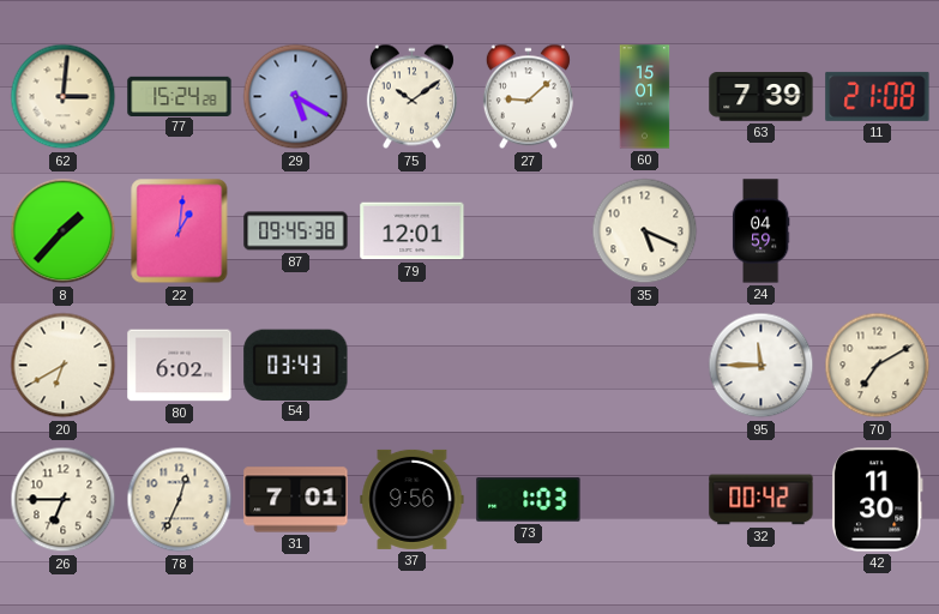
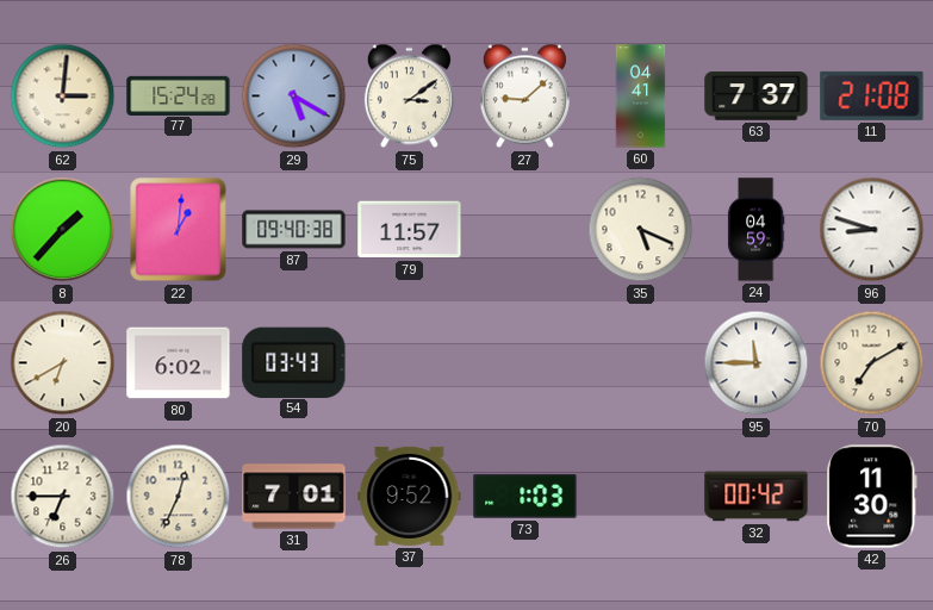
75: 10:09 -> 3:09 (409, 97)
60: 15:01 -> 04:41 (641, 97)
63: 7:39 -> 7:37 (757, 97)
87: 09:45 -> 09:40 (294, 230)
79: 12:01 -> 11:57 (410, 230)
96: none -> 8:48 (872, 230)
37: 9:56 -> 9:52 (410, 496)
